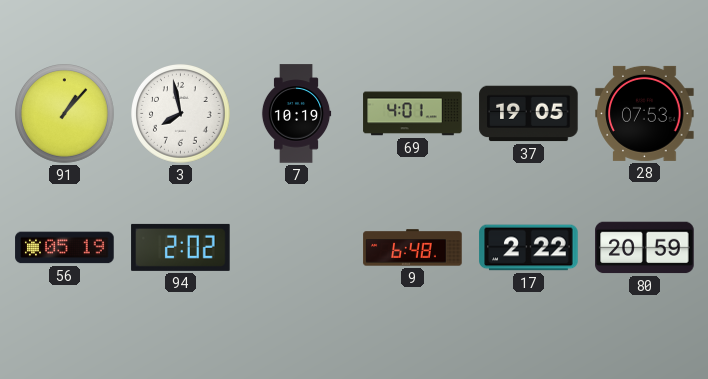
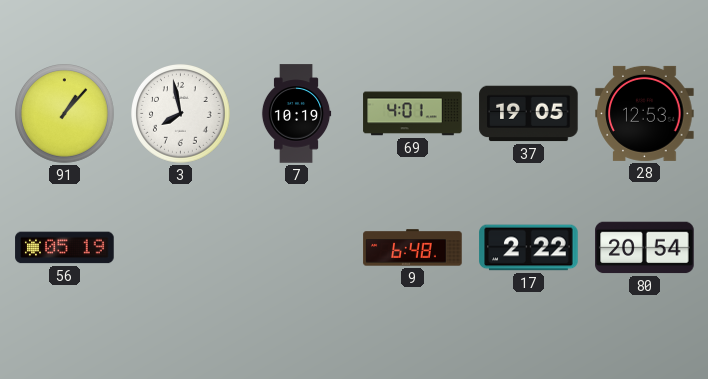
28: 07:53 -> 12:53 (645, 113)
94: 2:02 -> none (181, 247)
80: 20:59 -> 20:54 (645, 248)
